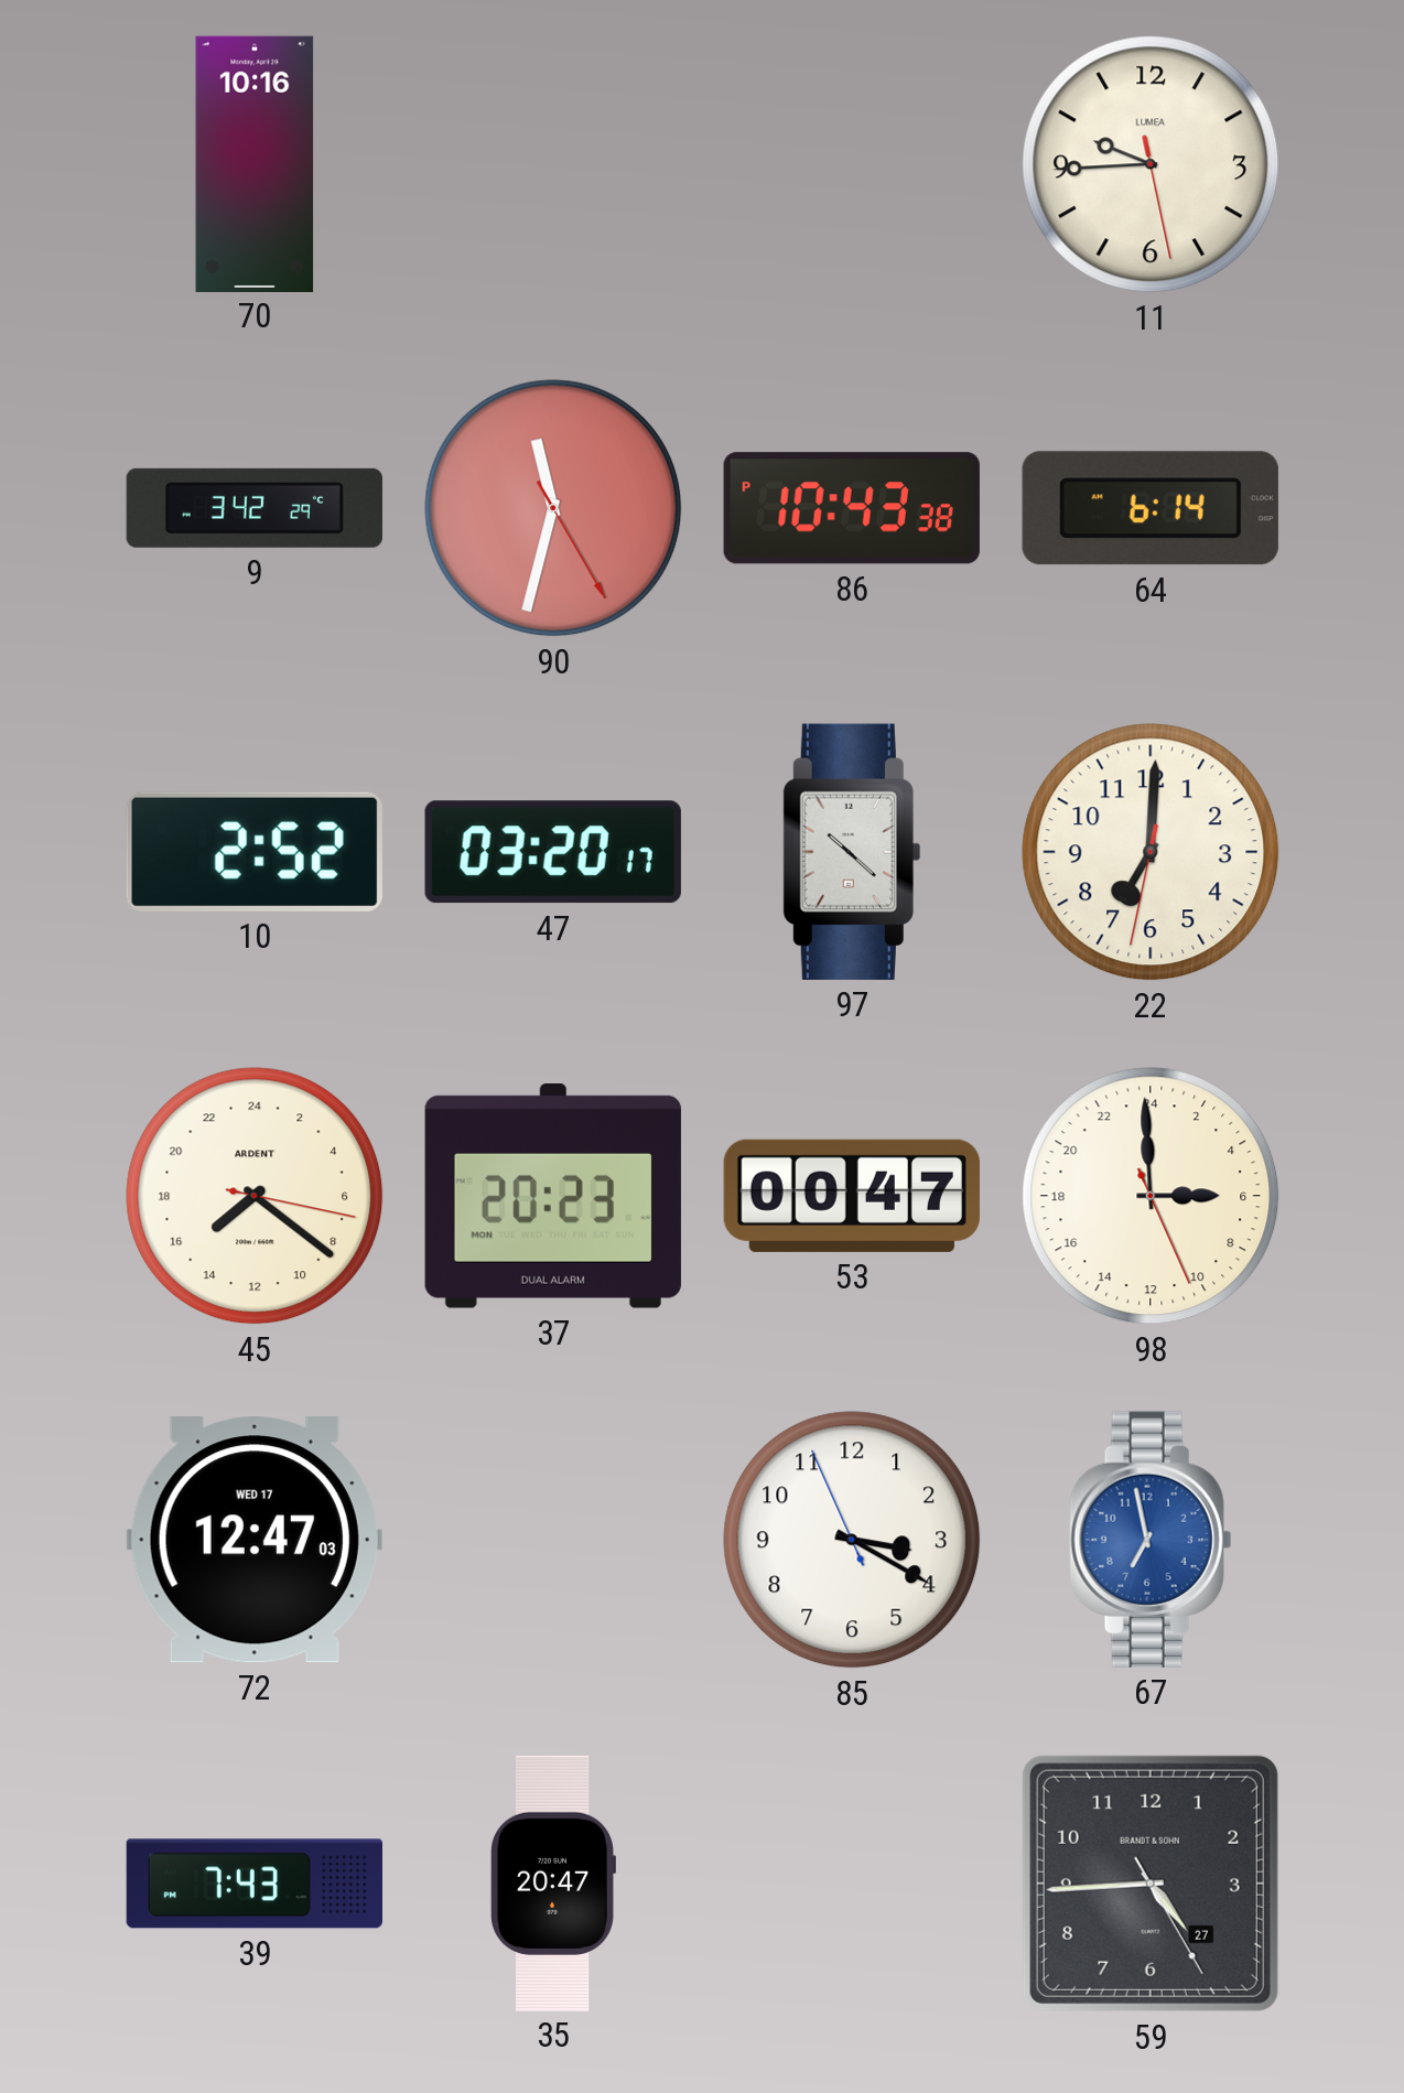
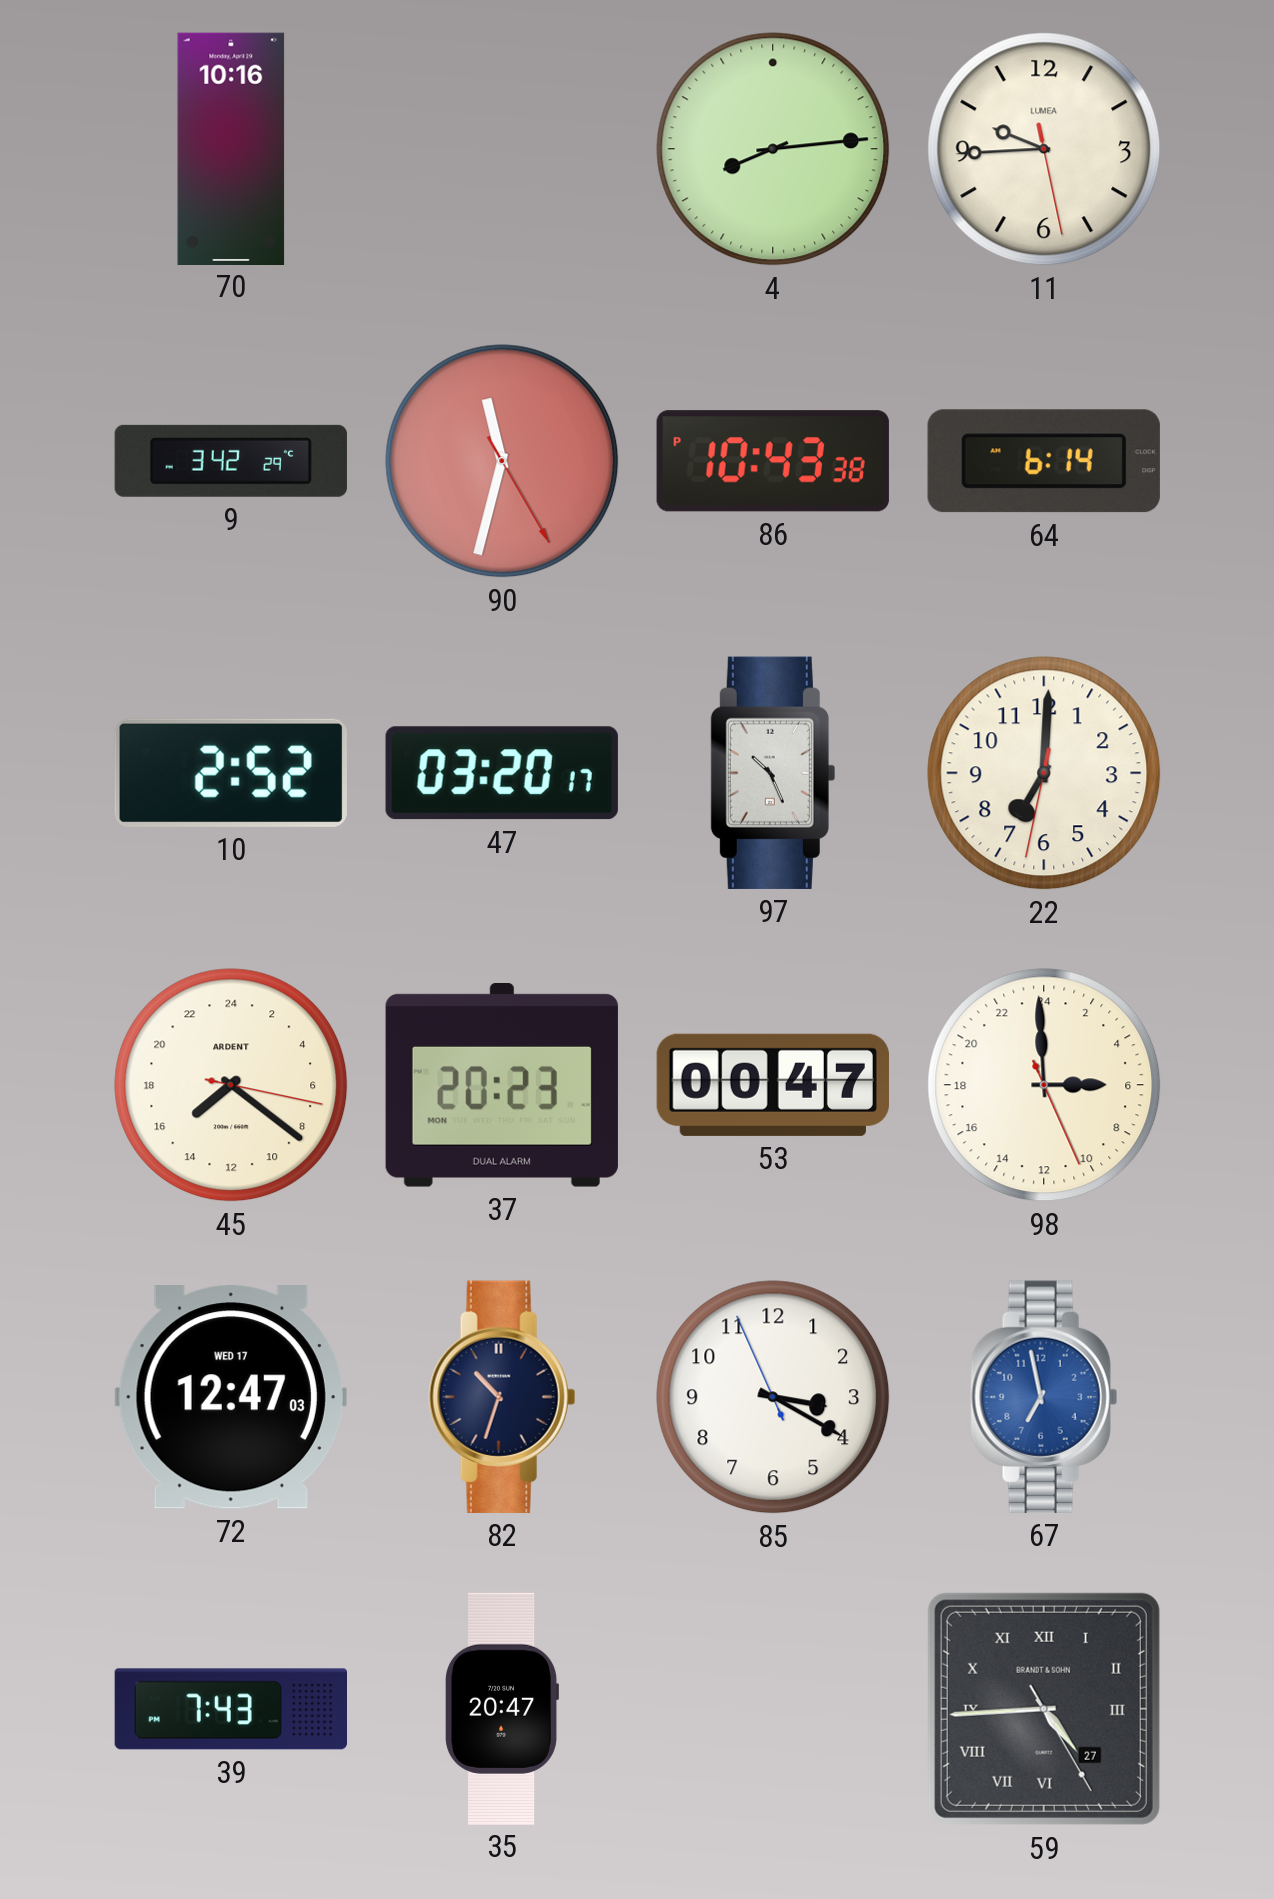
4: none -> 8:14 (773, 149)
97: 10:22 -> 10:26 (773, 773)
82: none -> 10:33 (502, 1397)
59 numerals: Arabic -> Roman (1044, 1709)
